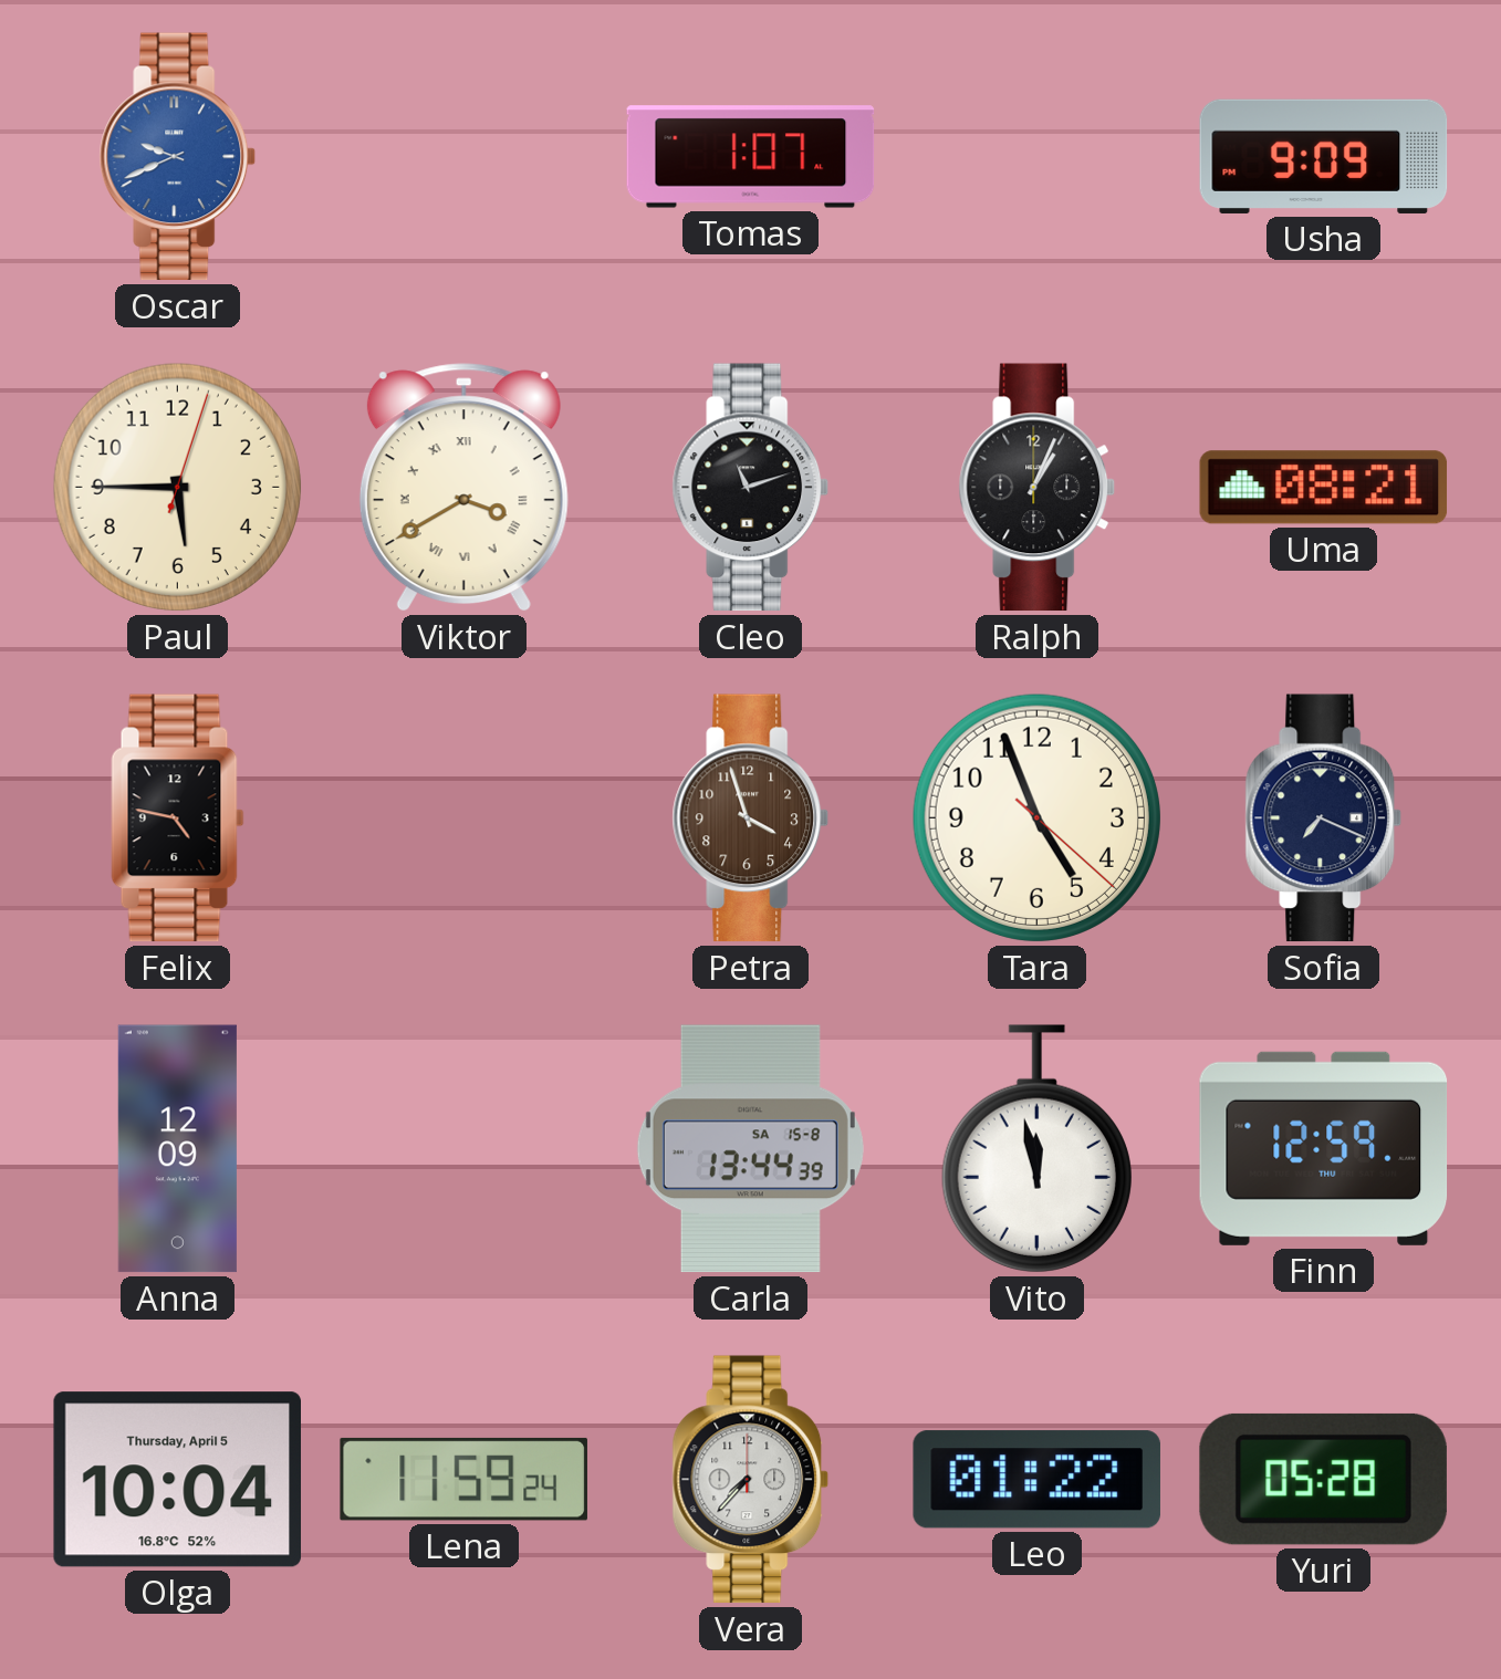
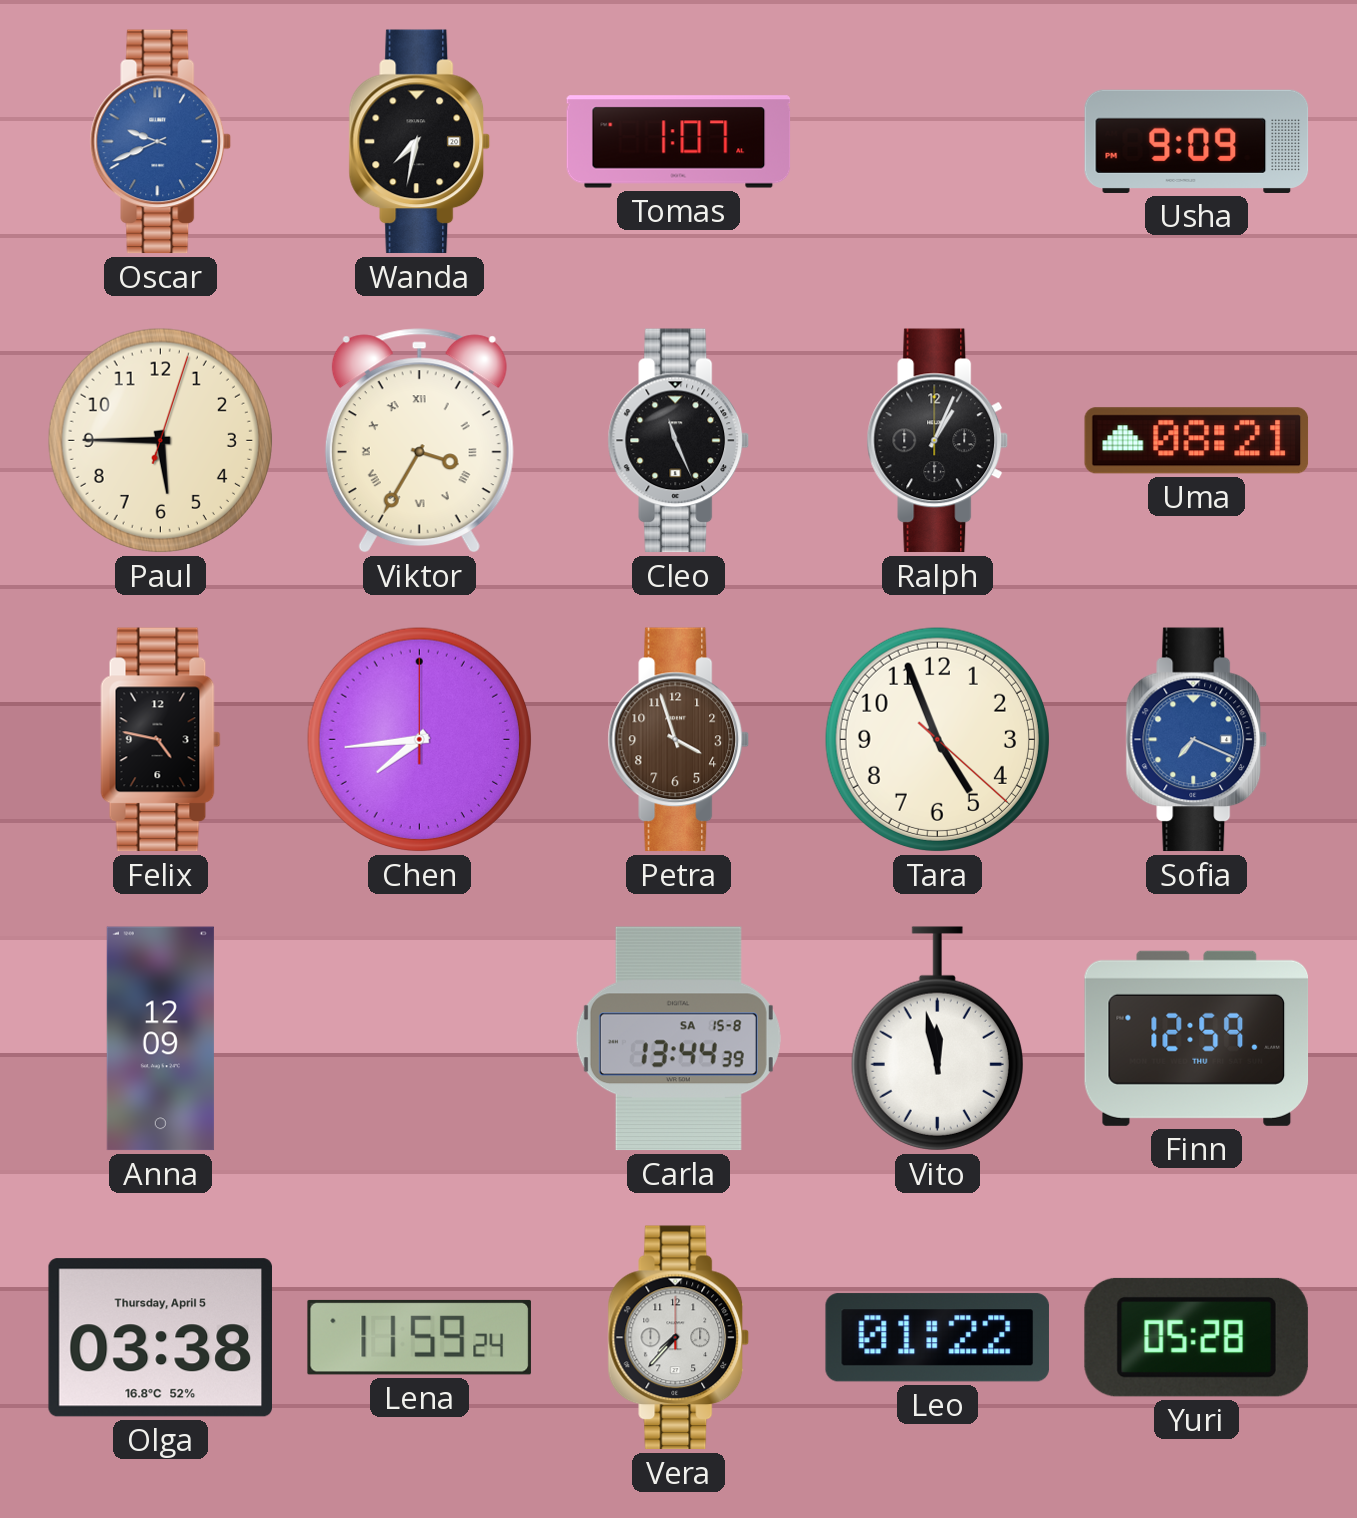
Wanda: none -> 7:32 (420, 142)
Viktor: 3:40 -> 3:35 (419, 441)
Cleo: 11:12 -> 11:26 (679, 441)
Chen: none -> 7:44 (419, 739)
Sofia dial: navy -> blue (1197, 740)
Olga: 10:04 -> 03:38 (160, 1338)
